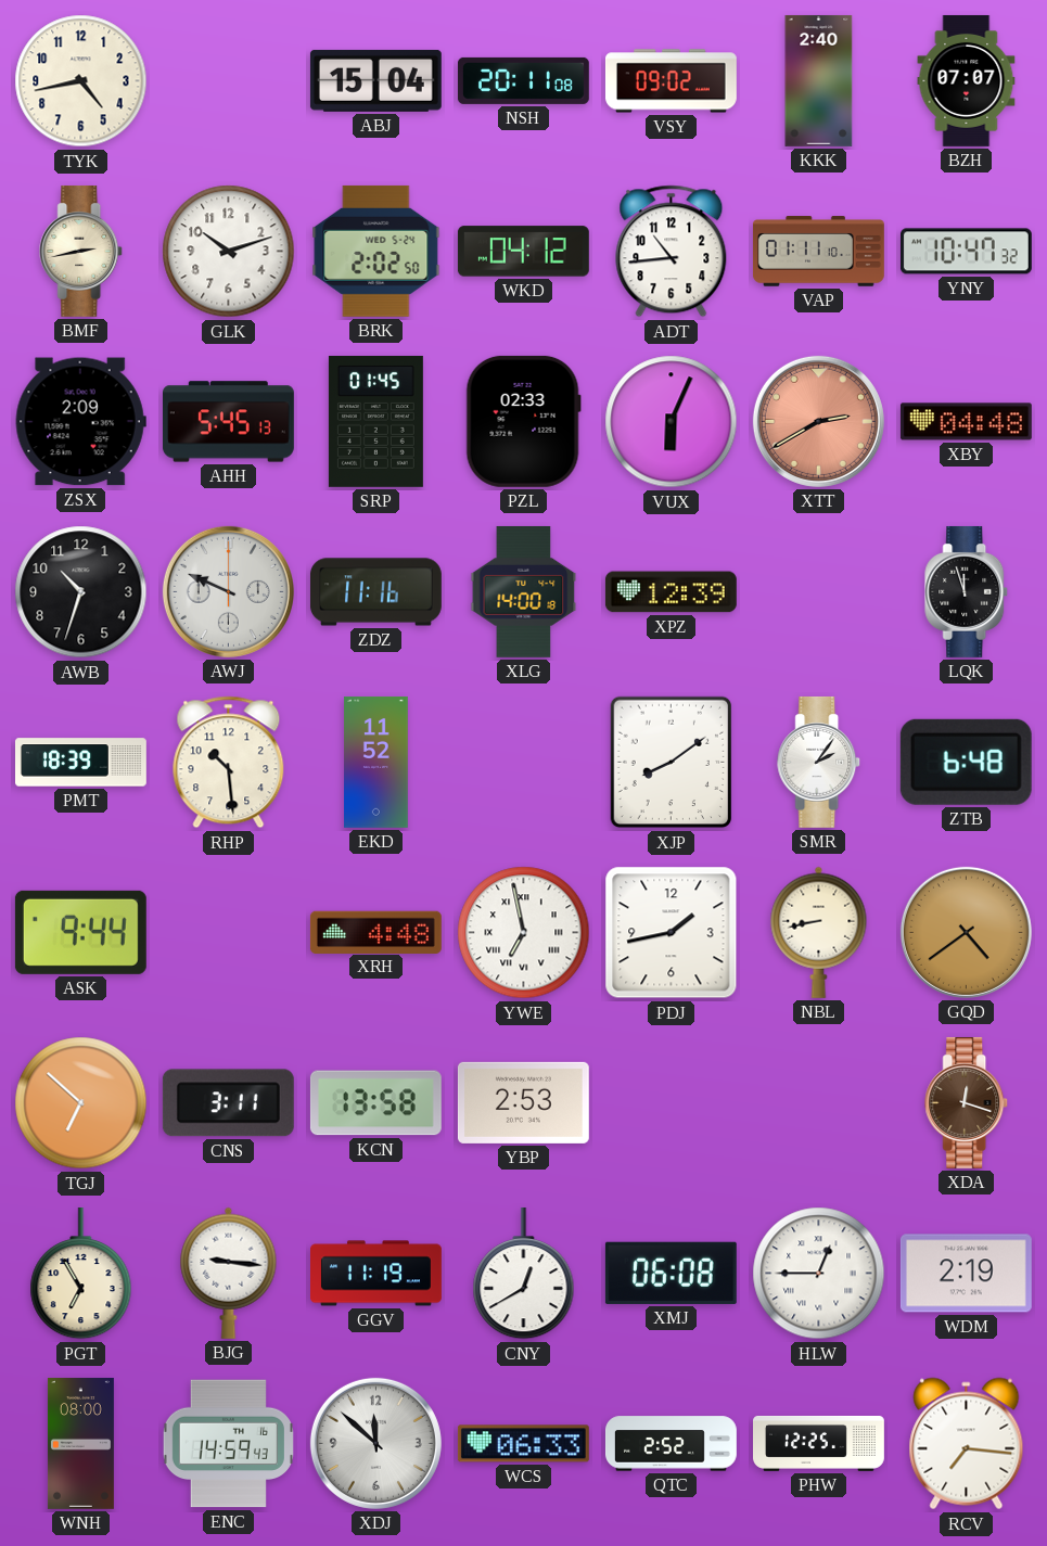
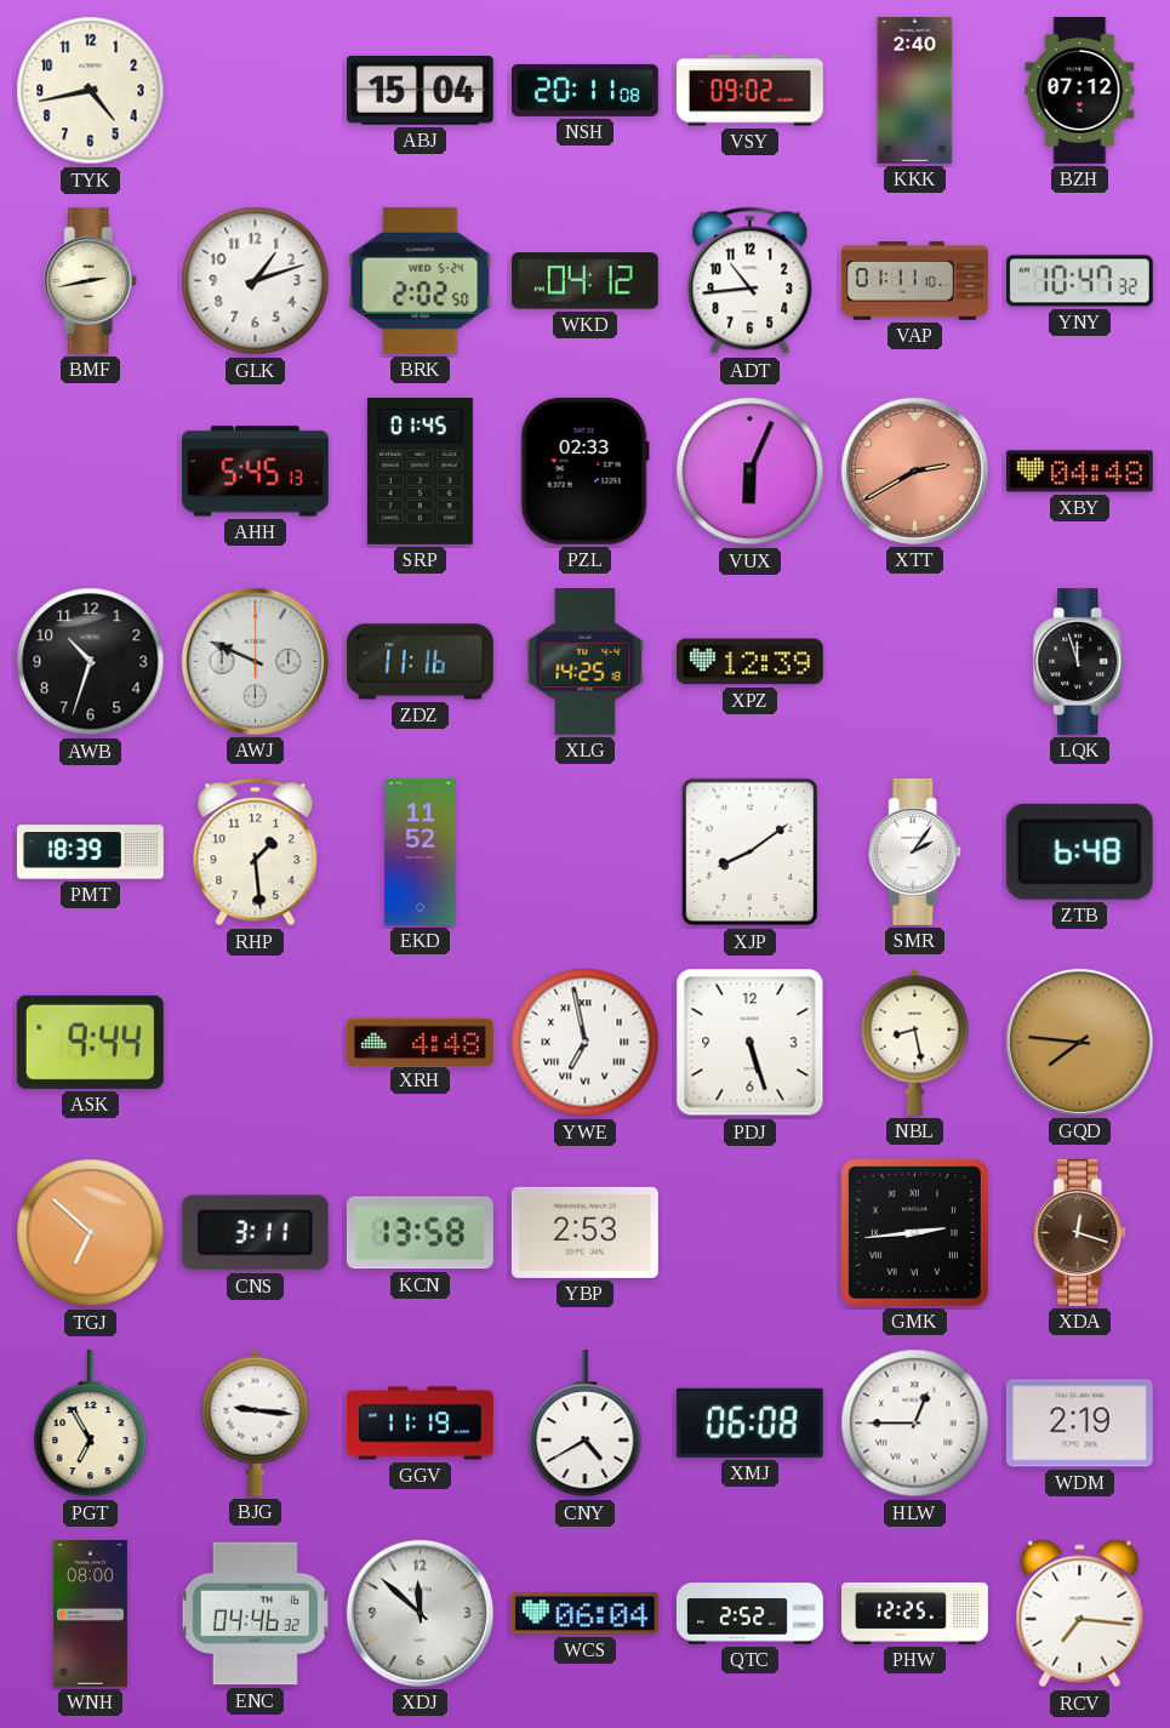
BZH: 07:07 -> 07:12 (1080, 90)
GLK: 10:12 -> 1:12 (256, 281)
ZSX: 2:09 -> none (80, 422)
XLG: 14:00 -> 14:25 (586, 661)
RHP: 10:29 -> 1:29 (256, 852)
PDJ: 1:43 -> 5:27 (750, 1043)
NBL: 8:43 -> 8:28 (915, 1042)
GQD: 4:39 -> 7:46 (1079, 1042)
GMK: none -> 2:44 (914, 1232)
CNY: 12:40 -> 4:40 (586, 1424)
ENC: 14:59 -> 04:46 (255, 1614)
WCS: 06:33 -> 06:04 (584, 1614)
